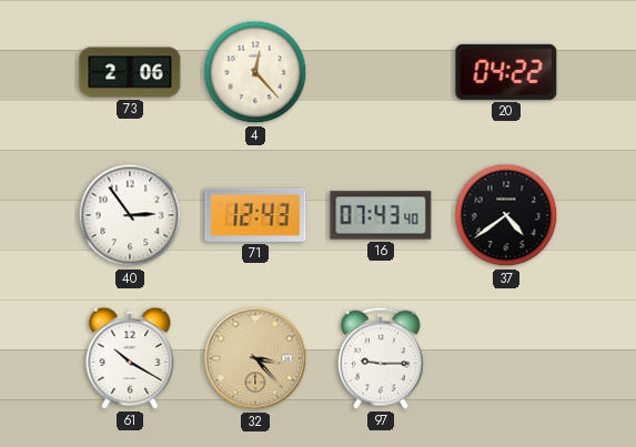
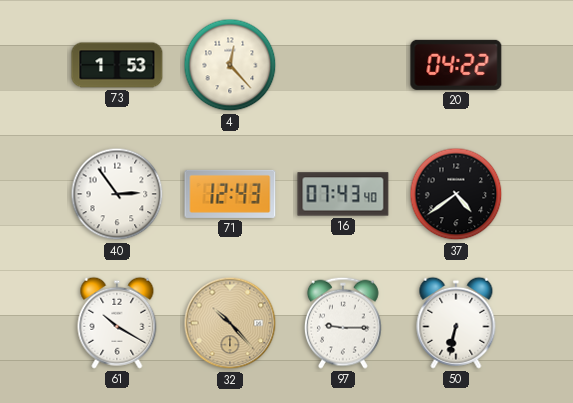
73: 2:06 -> 1:53 (117, 65)
32: 3:23 -> 10:23 (230, 323)
50: none -> 6:32 (456, 323)
